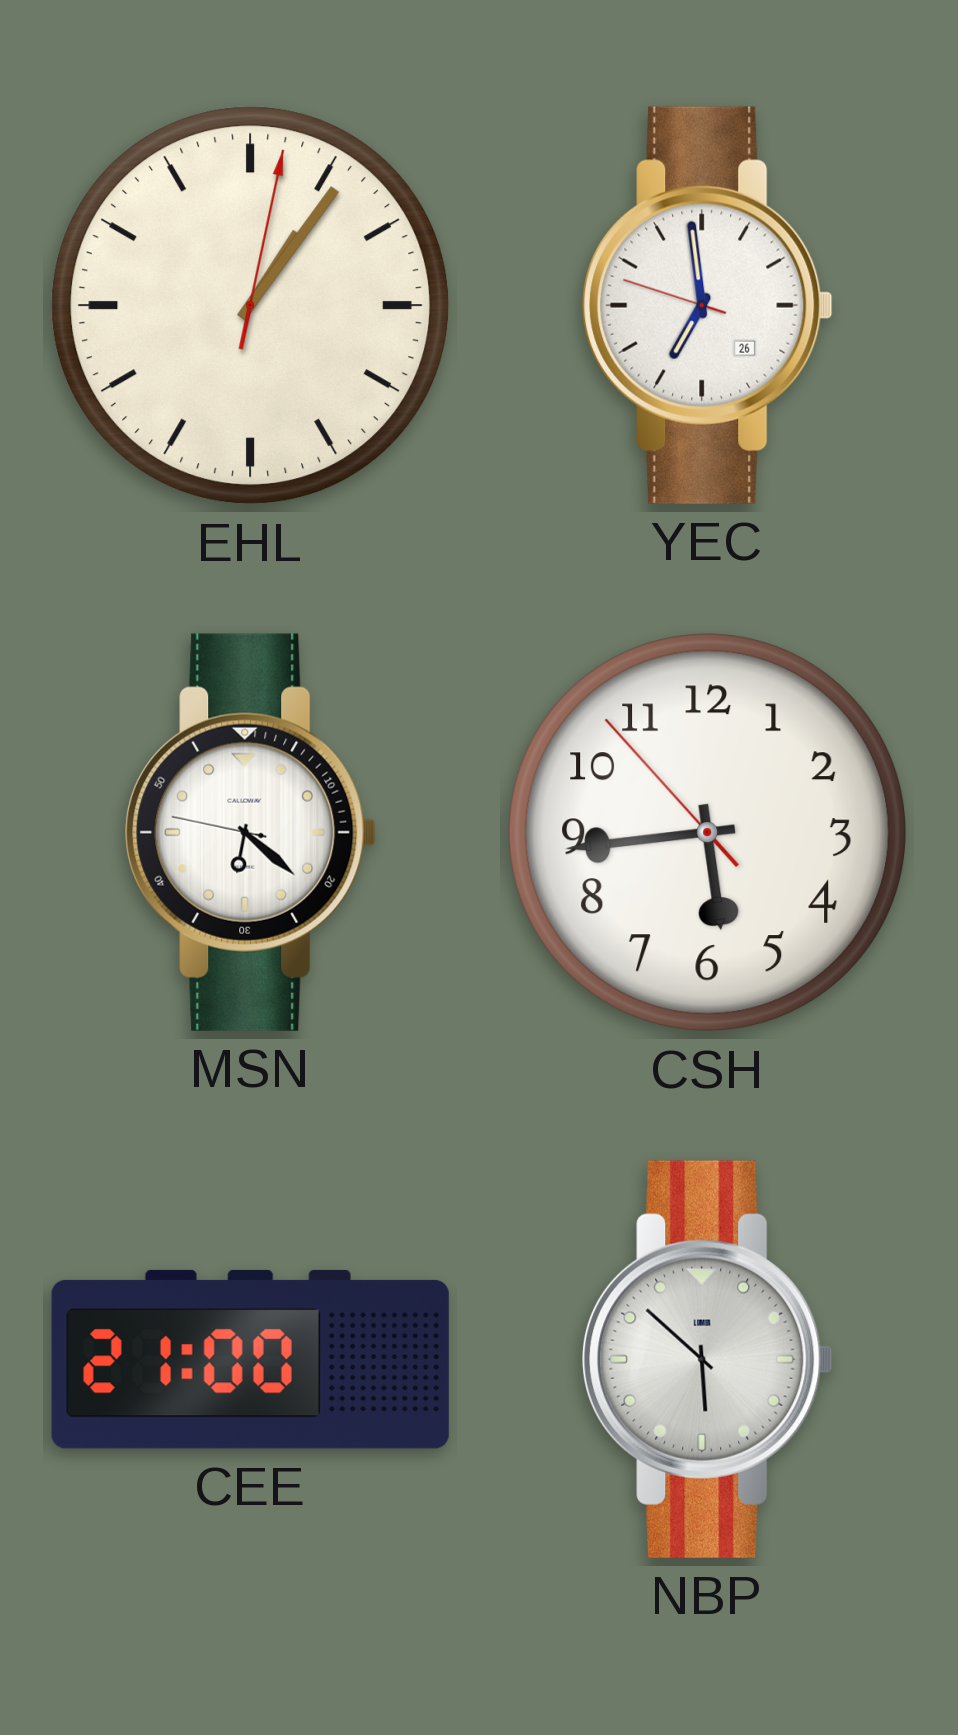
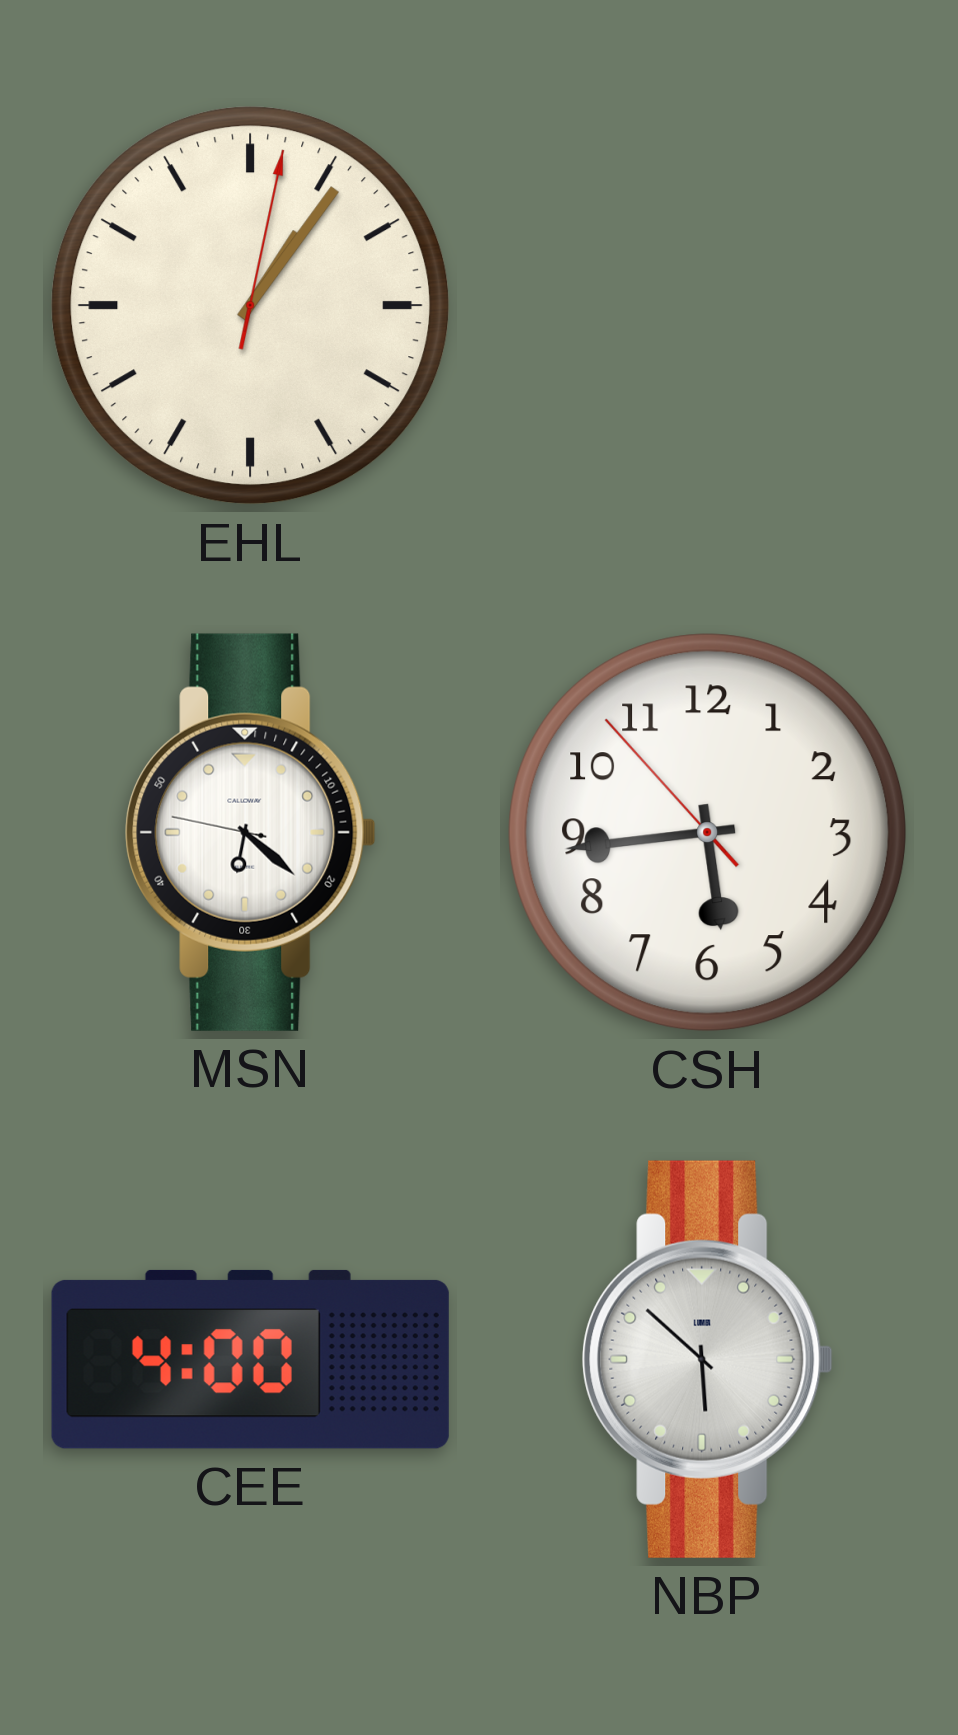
YEC: 6:58 -> none (708, 305)
CEE: 21:00 -> 4:00 (250, 1359)
